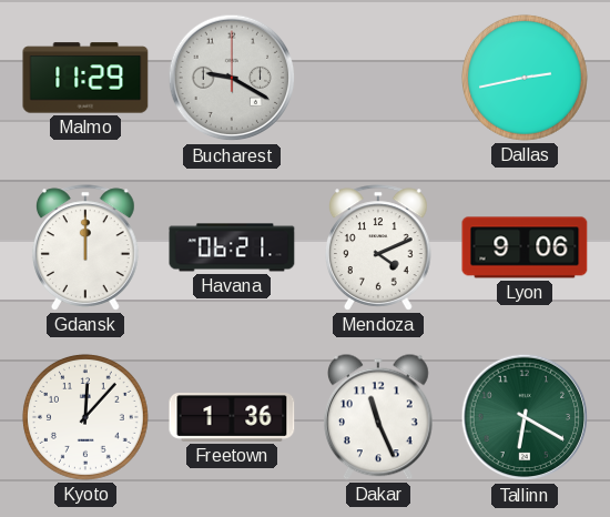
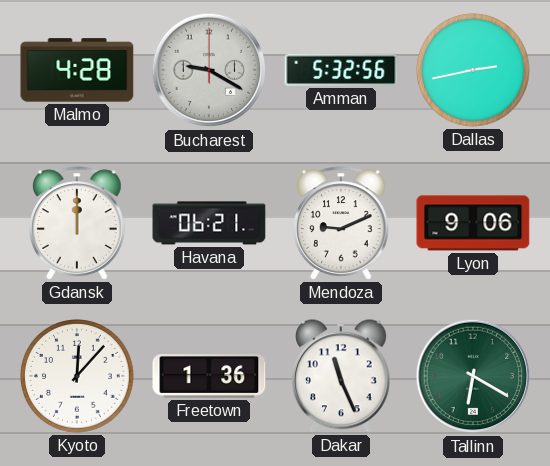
Malmo: 11:29 -> 4:28 (77, 70)
Amman: none -> 5:32 (341, 70)
Mendoza: 4:11 -> 9:11 (341, 223)
